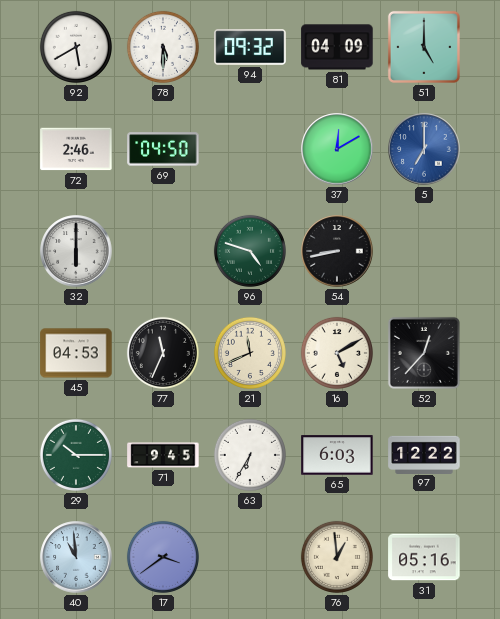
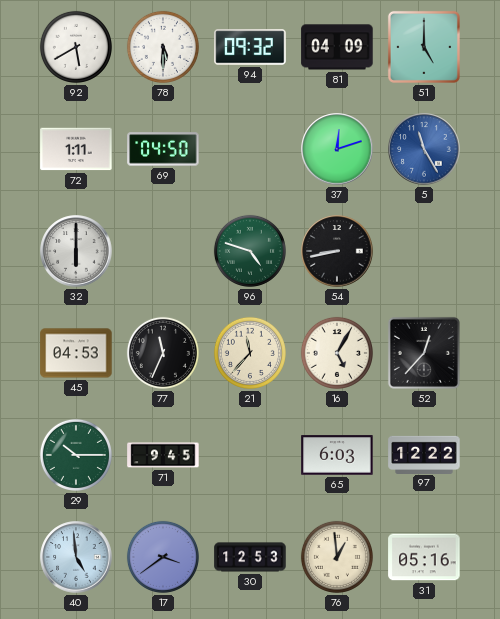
72: 2:46 -> 1:11 (76, 149)
37: 12:10 -> 12:12 (337, 149)
5: 7:00 -> 11:25 (424, 149)
21: 11:41 -> 11:37 (250, 353)
16: 5:10 -> 5:05 (337, 353)
63: 6:35 -> none (250, 455)
40: 10:59 -> 4:59 (76, 557)
30: none -> 12:53 (250, 557)
